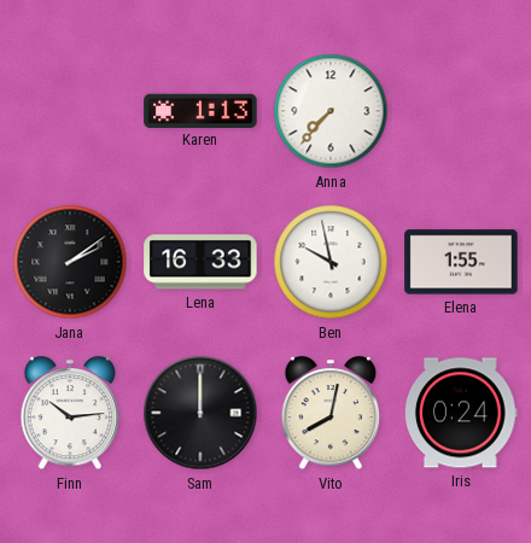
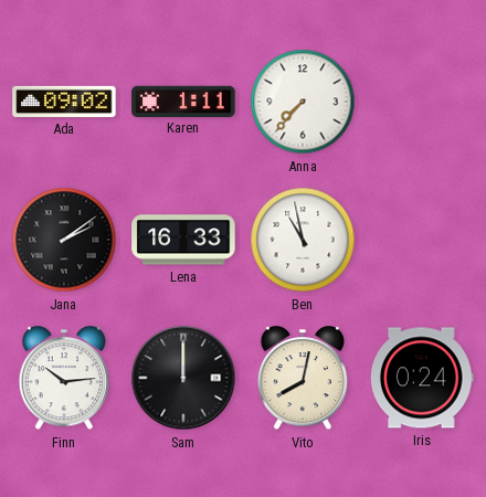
Ada: none -> 09:02 (64, 102)
Karen: 1:13 -> 1:11 (183, 101)
Ben: 9:58 -> 10:58 (303, 240)
Elena: 1:55 -> none (461, 262)
